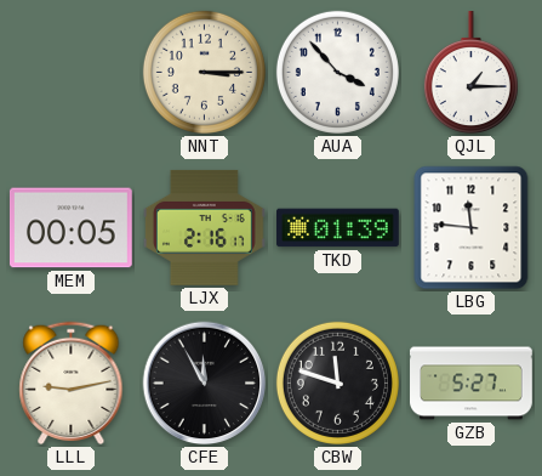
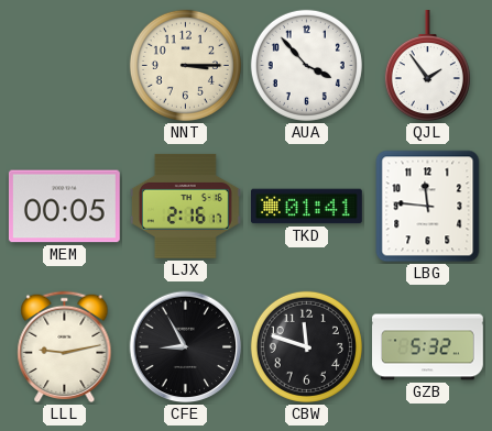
QJL: 1:15 -> 1:54 (427, 67)
TKD: 01:39 -> 01:41 (307, 207)
CFE: 11:55 -> 8:55 (186, 347)
GZB: 5:27 -> 5:32 (428, 347)
